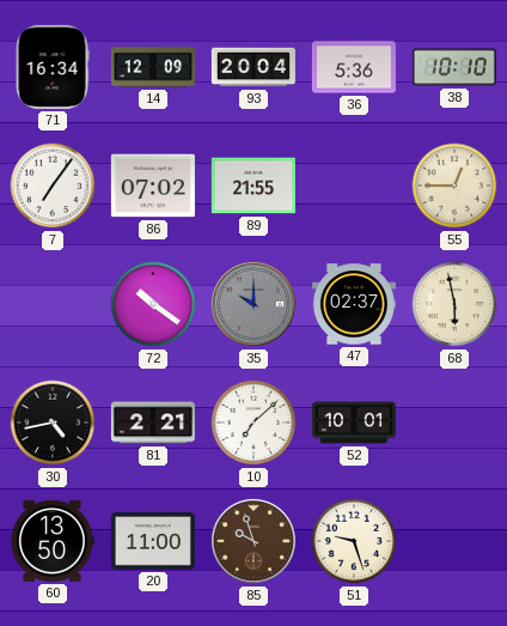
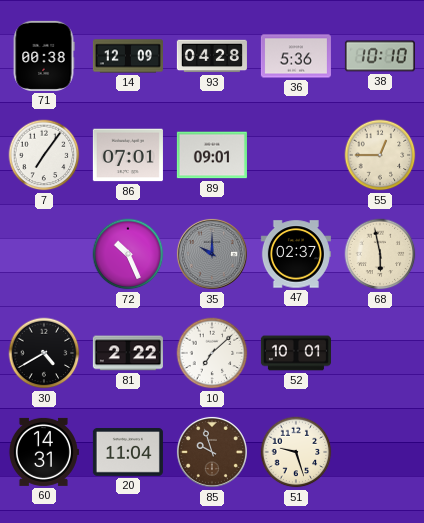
71: 16:34 -> 00:38 (44, 56)
93: 20:04 -> 04:28 (212, 56)
86: 07:02 -> 07:01 (128, 155)
89: 21:55 -> 09:01 (212, 155)
72: 10:21 -> 10:26 (128, 254)
30: 4:43 -> 4:40 (44, 353)
81: 2:21 -> 2:22 (128, 353)
60: 13:50 -> 14:31 (43, 452)
20: 11:00 -> 11:04 (128, 453)
